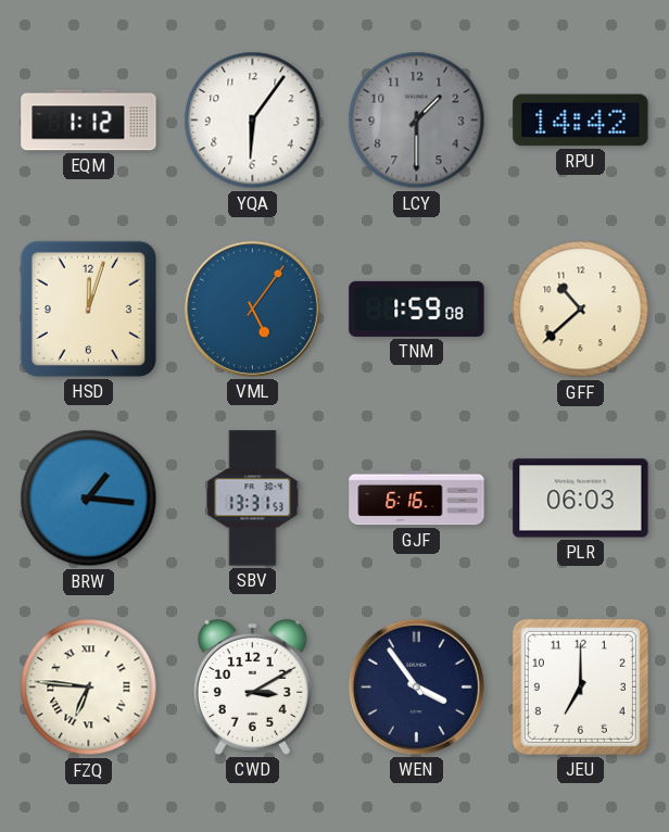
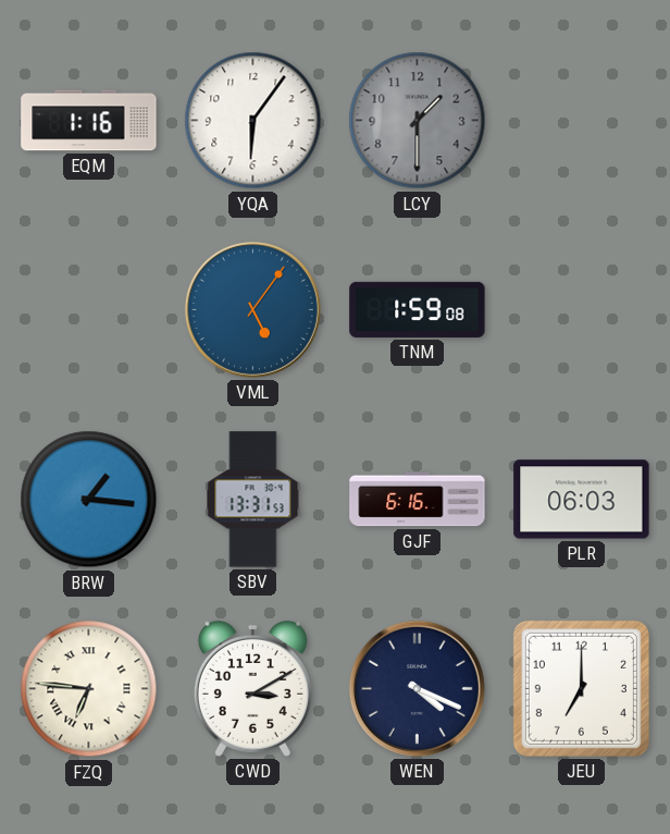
EQM: 1:12 -> 1:16 (89, 121)
RPU: 14:42 -> none (581, 121)
HSD: 12:03 -> none (88, 308)
GFF: 10:38 -> none (581, 310)
WEN: 3:54 -> 4:19 (417, 688)
